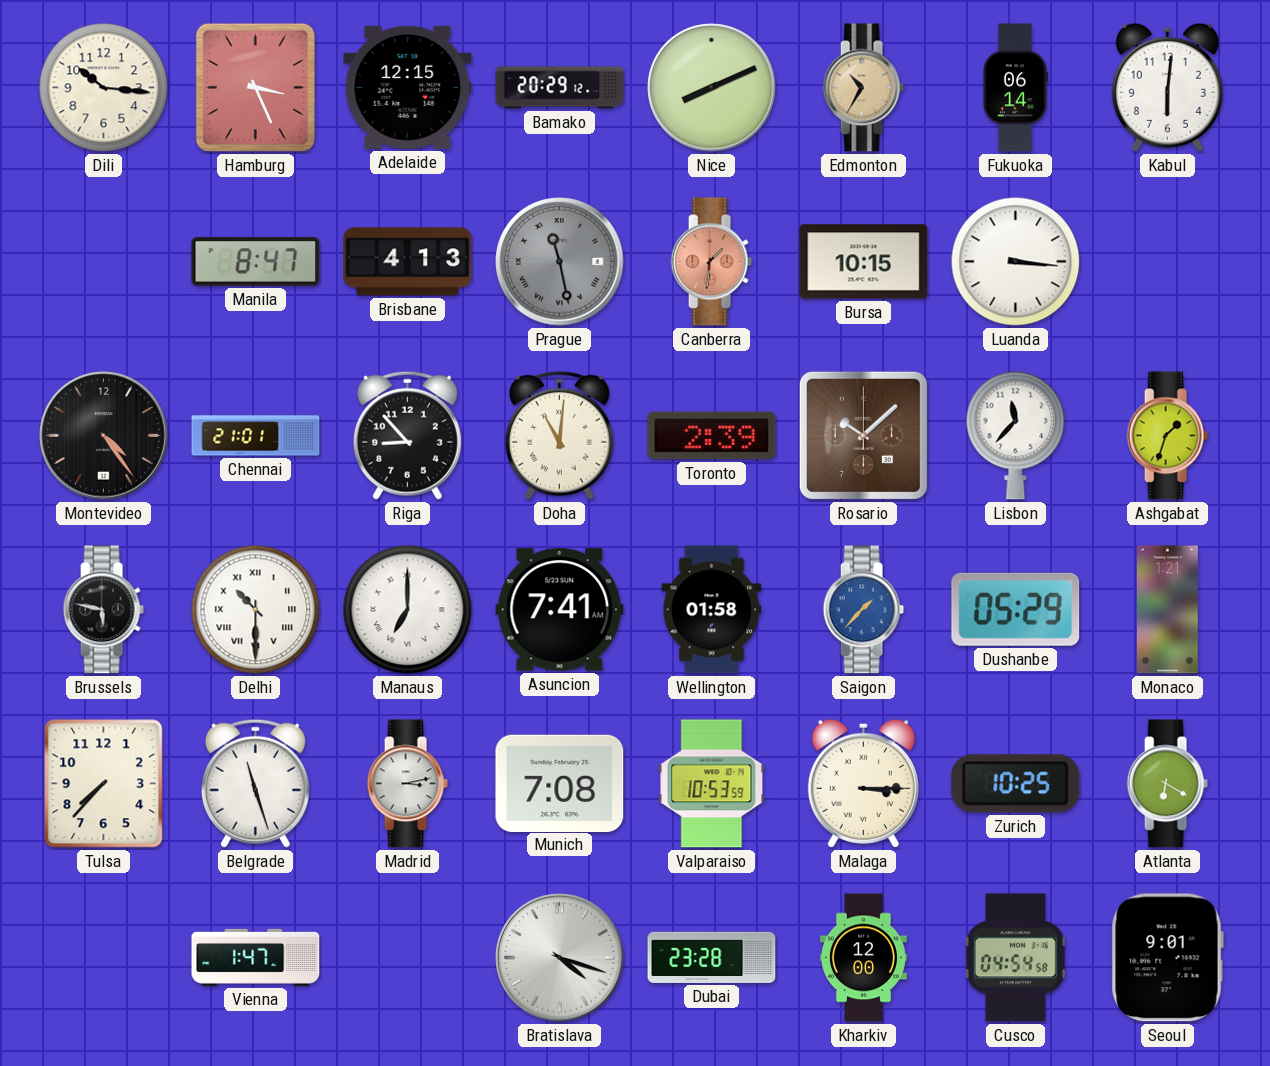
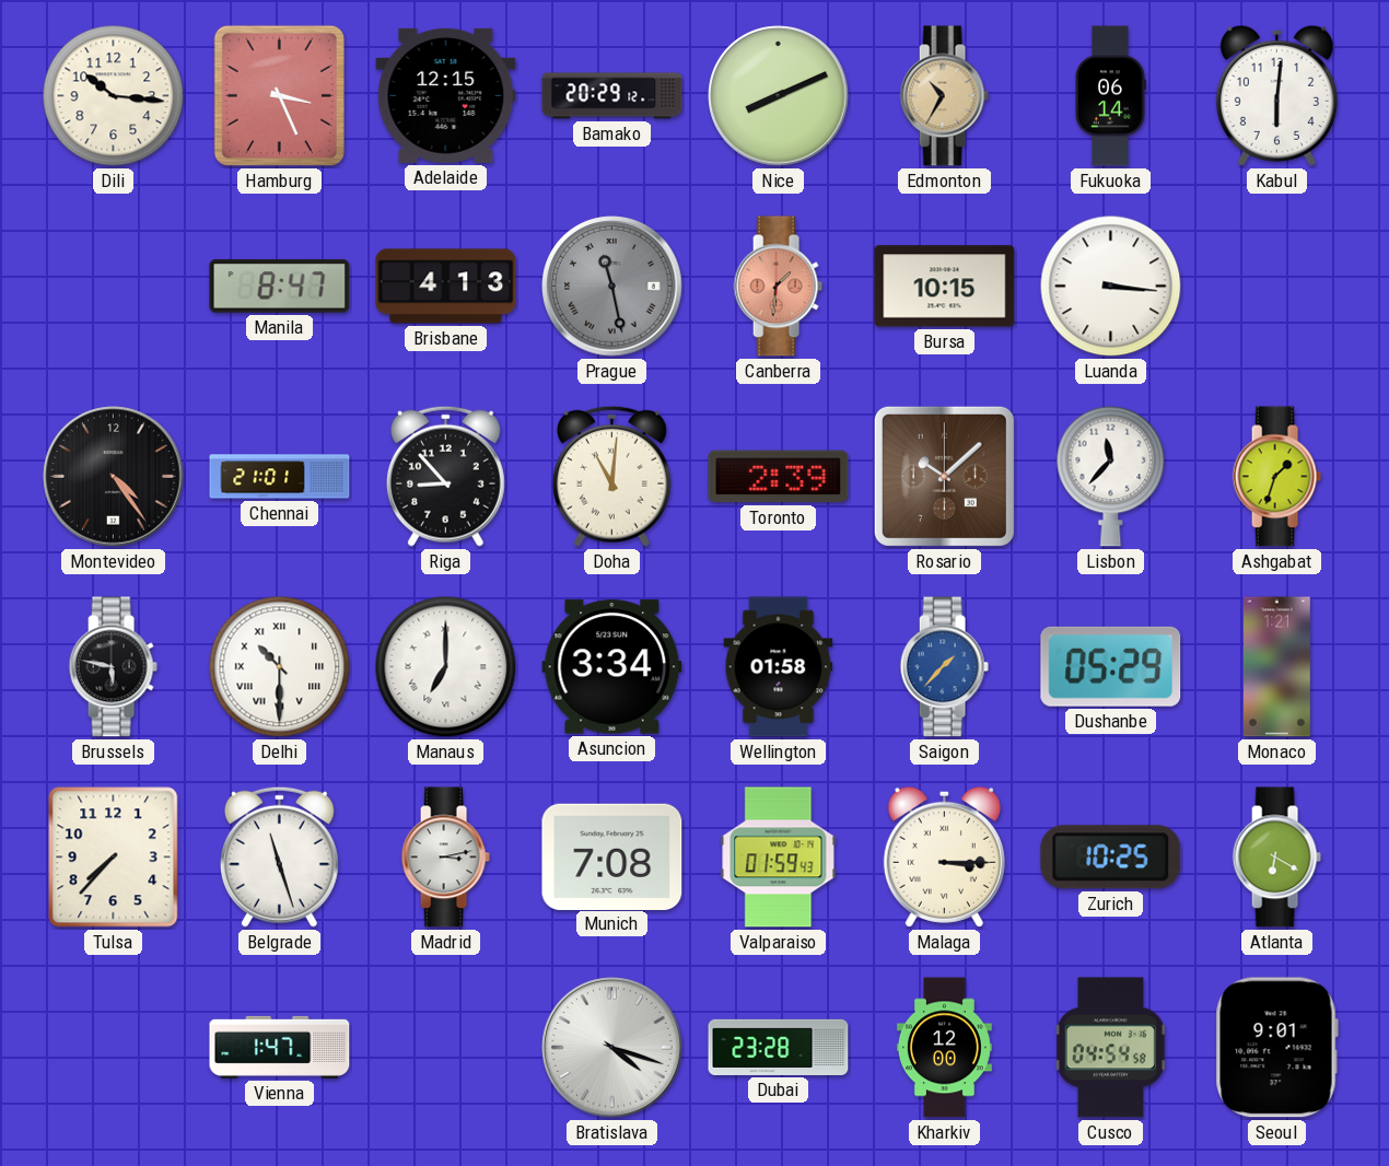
Asuncion: 7:41 -> 3:34 (612, 667)
Valparaiso: 10:53 -> 01:59 (779, 858)
